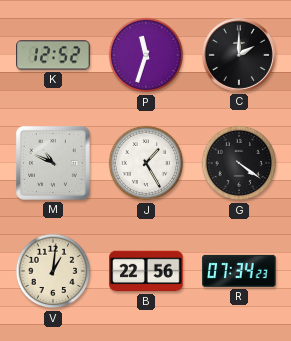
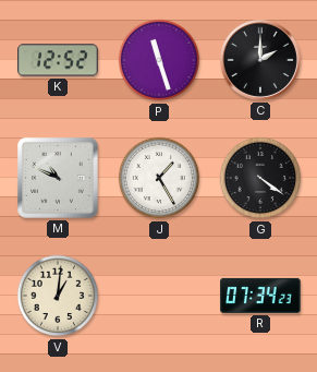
P: 11:33 -> 11:27 (159, 60)
B: 22:56 -> none (146, 271)
